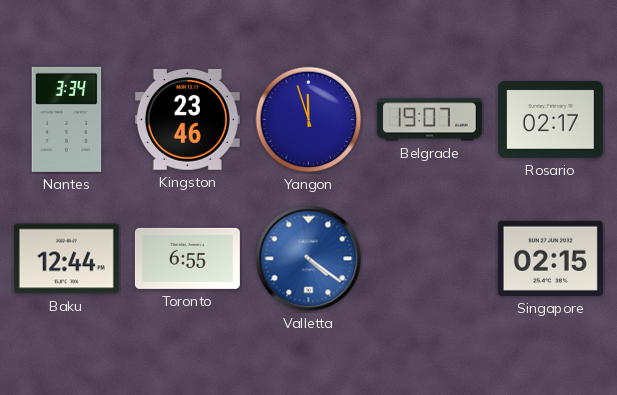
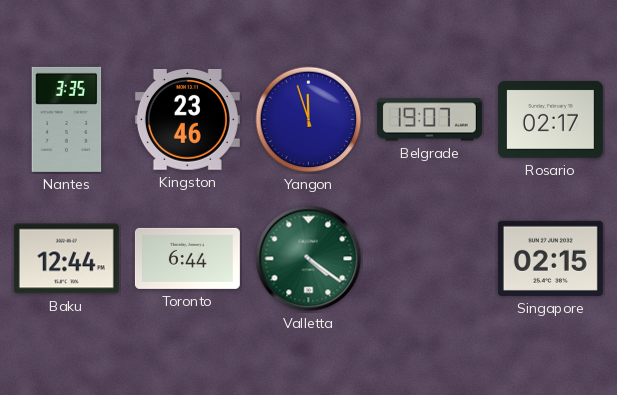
Nantes: 3:34 -> 3:35 (67, 119)
Toronto: 6:55 -> 6:44 (187, 258)
Valletta dial: blue -> green (309, 259)
